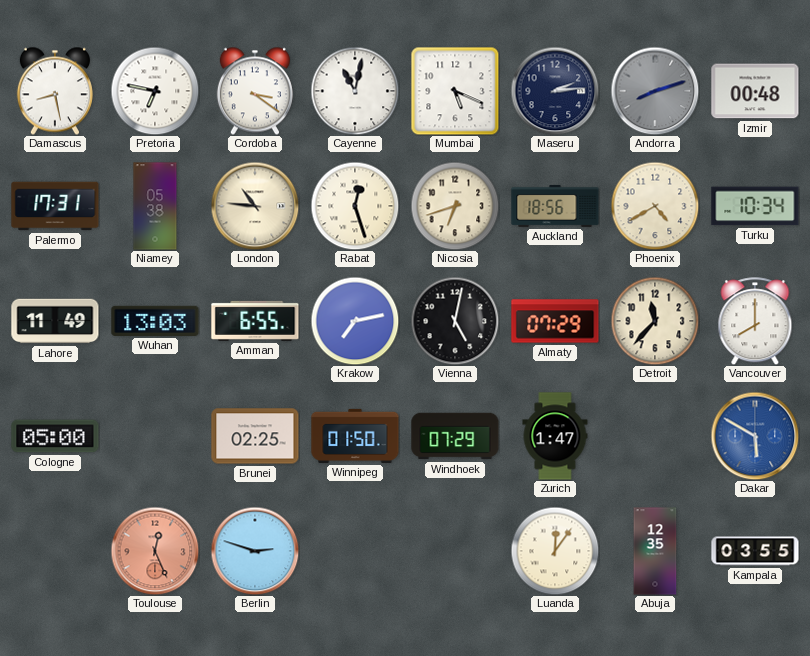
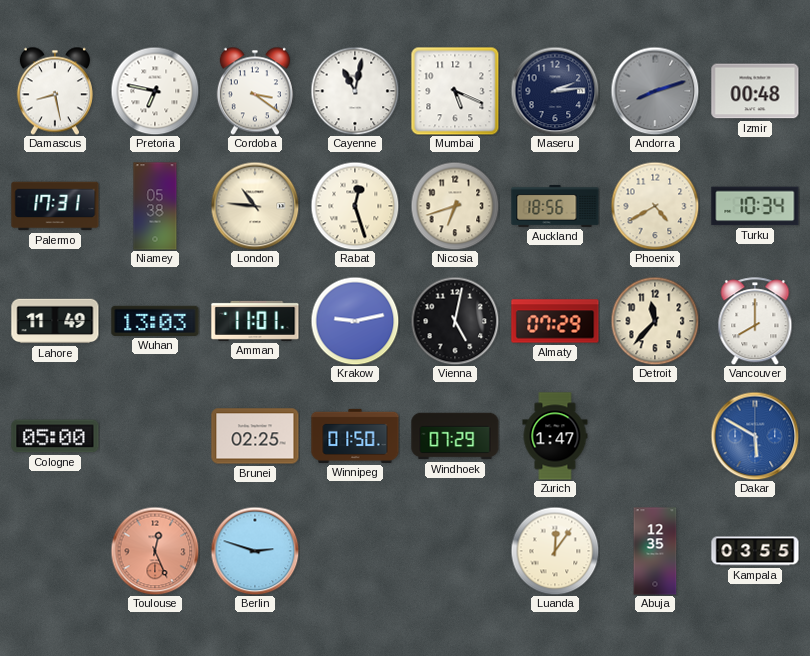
Amman: 6:55 -> 11:01 (255, 321)
Krakow: 7:13 -> 9:13 (355, 321)
